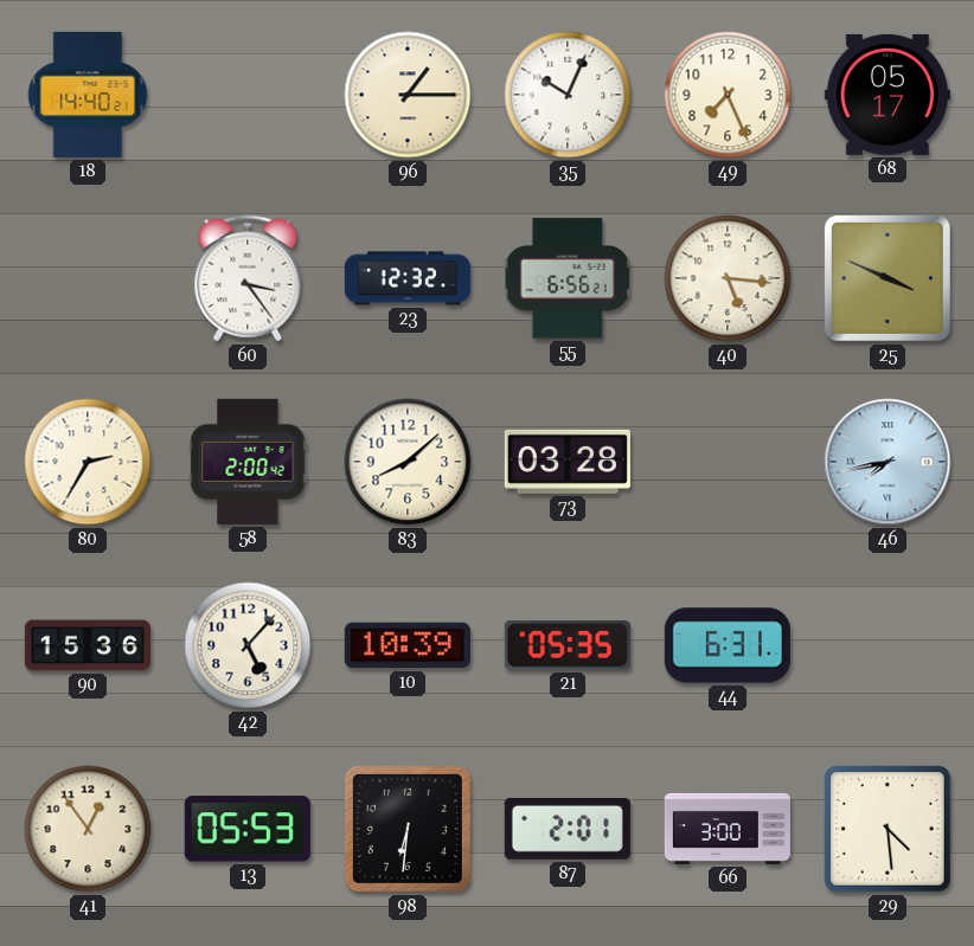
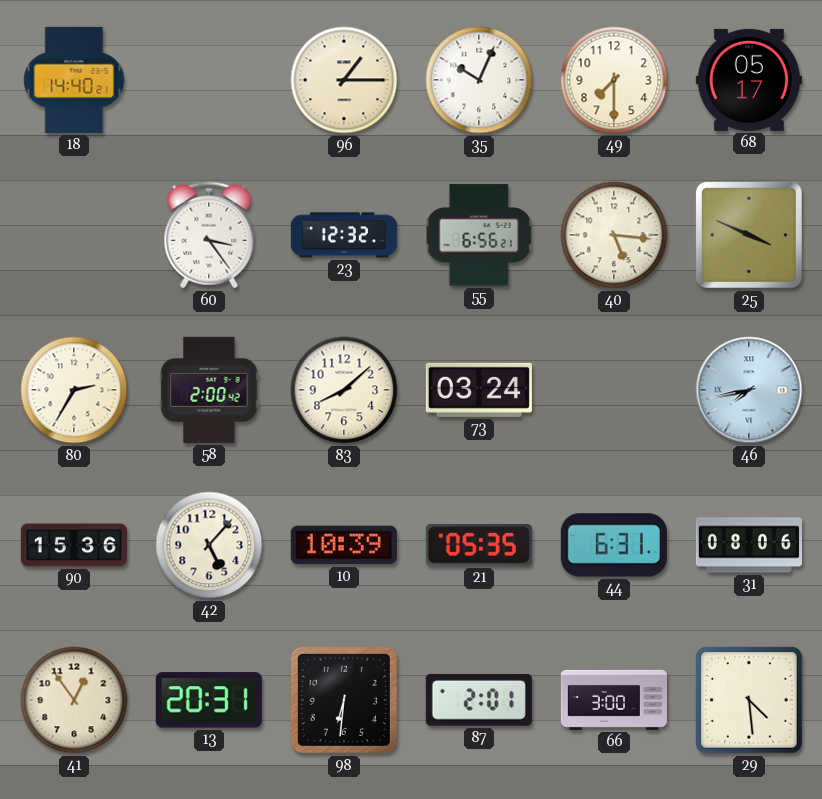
49: 7:26 -> 7:30 (614, 80)
73: 03:28 -> 03:24 (479, 390)
31: none -> 08:06 (749, 545)
13: 05:53 -> 20:31 (209, 700)
